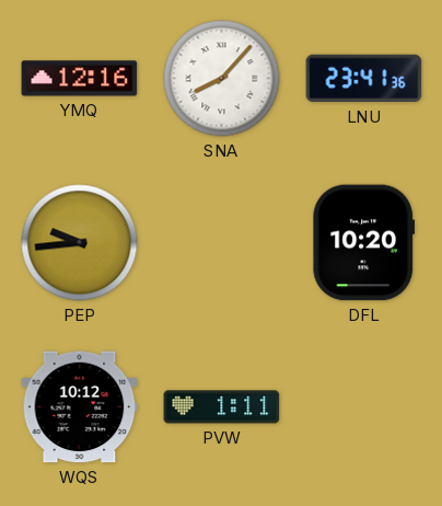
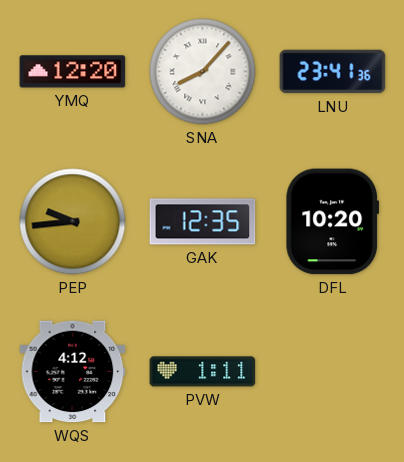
YMQ: 12:16 -> 12:20 (73, 72)
GAK: none -> 12:35 (203, 222)
WQS: 10:12 -> 4:12 (73, 372)
